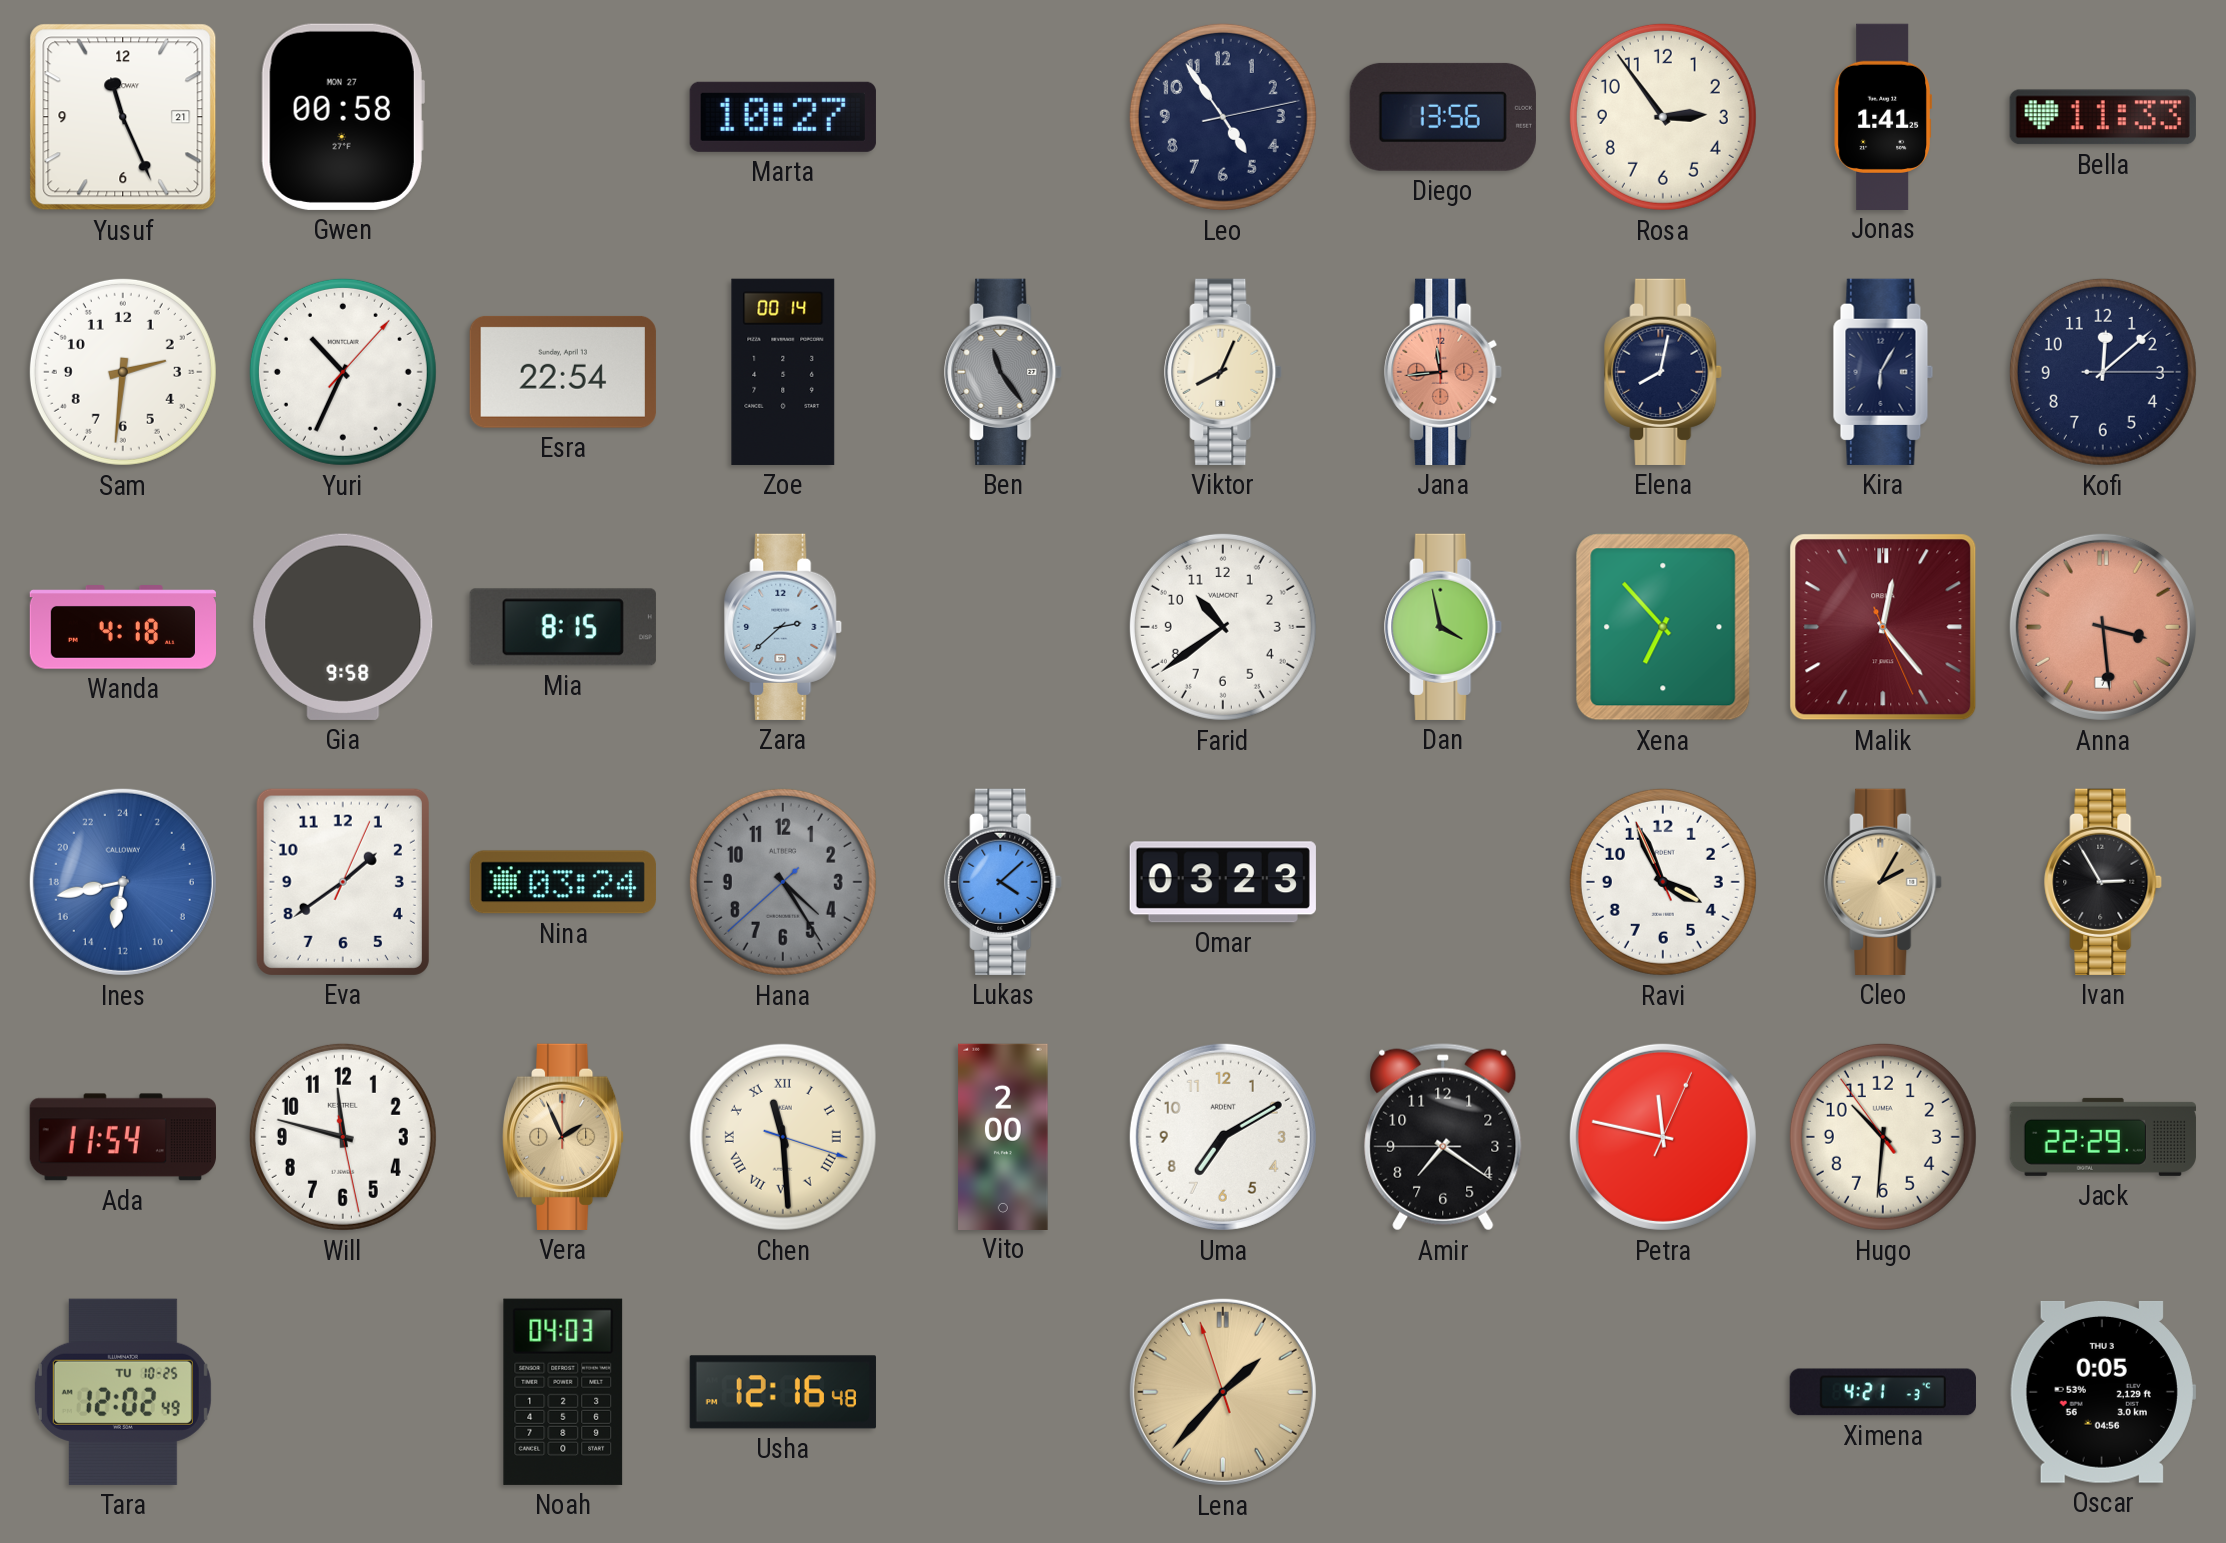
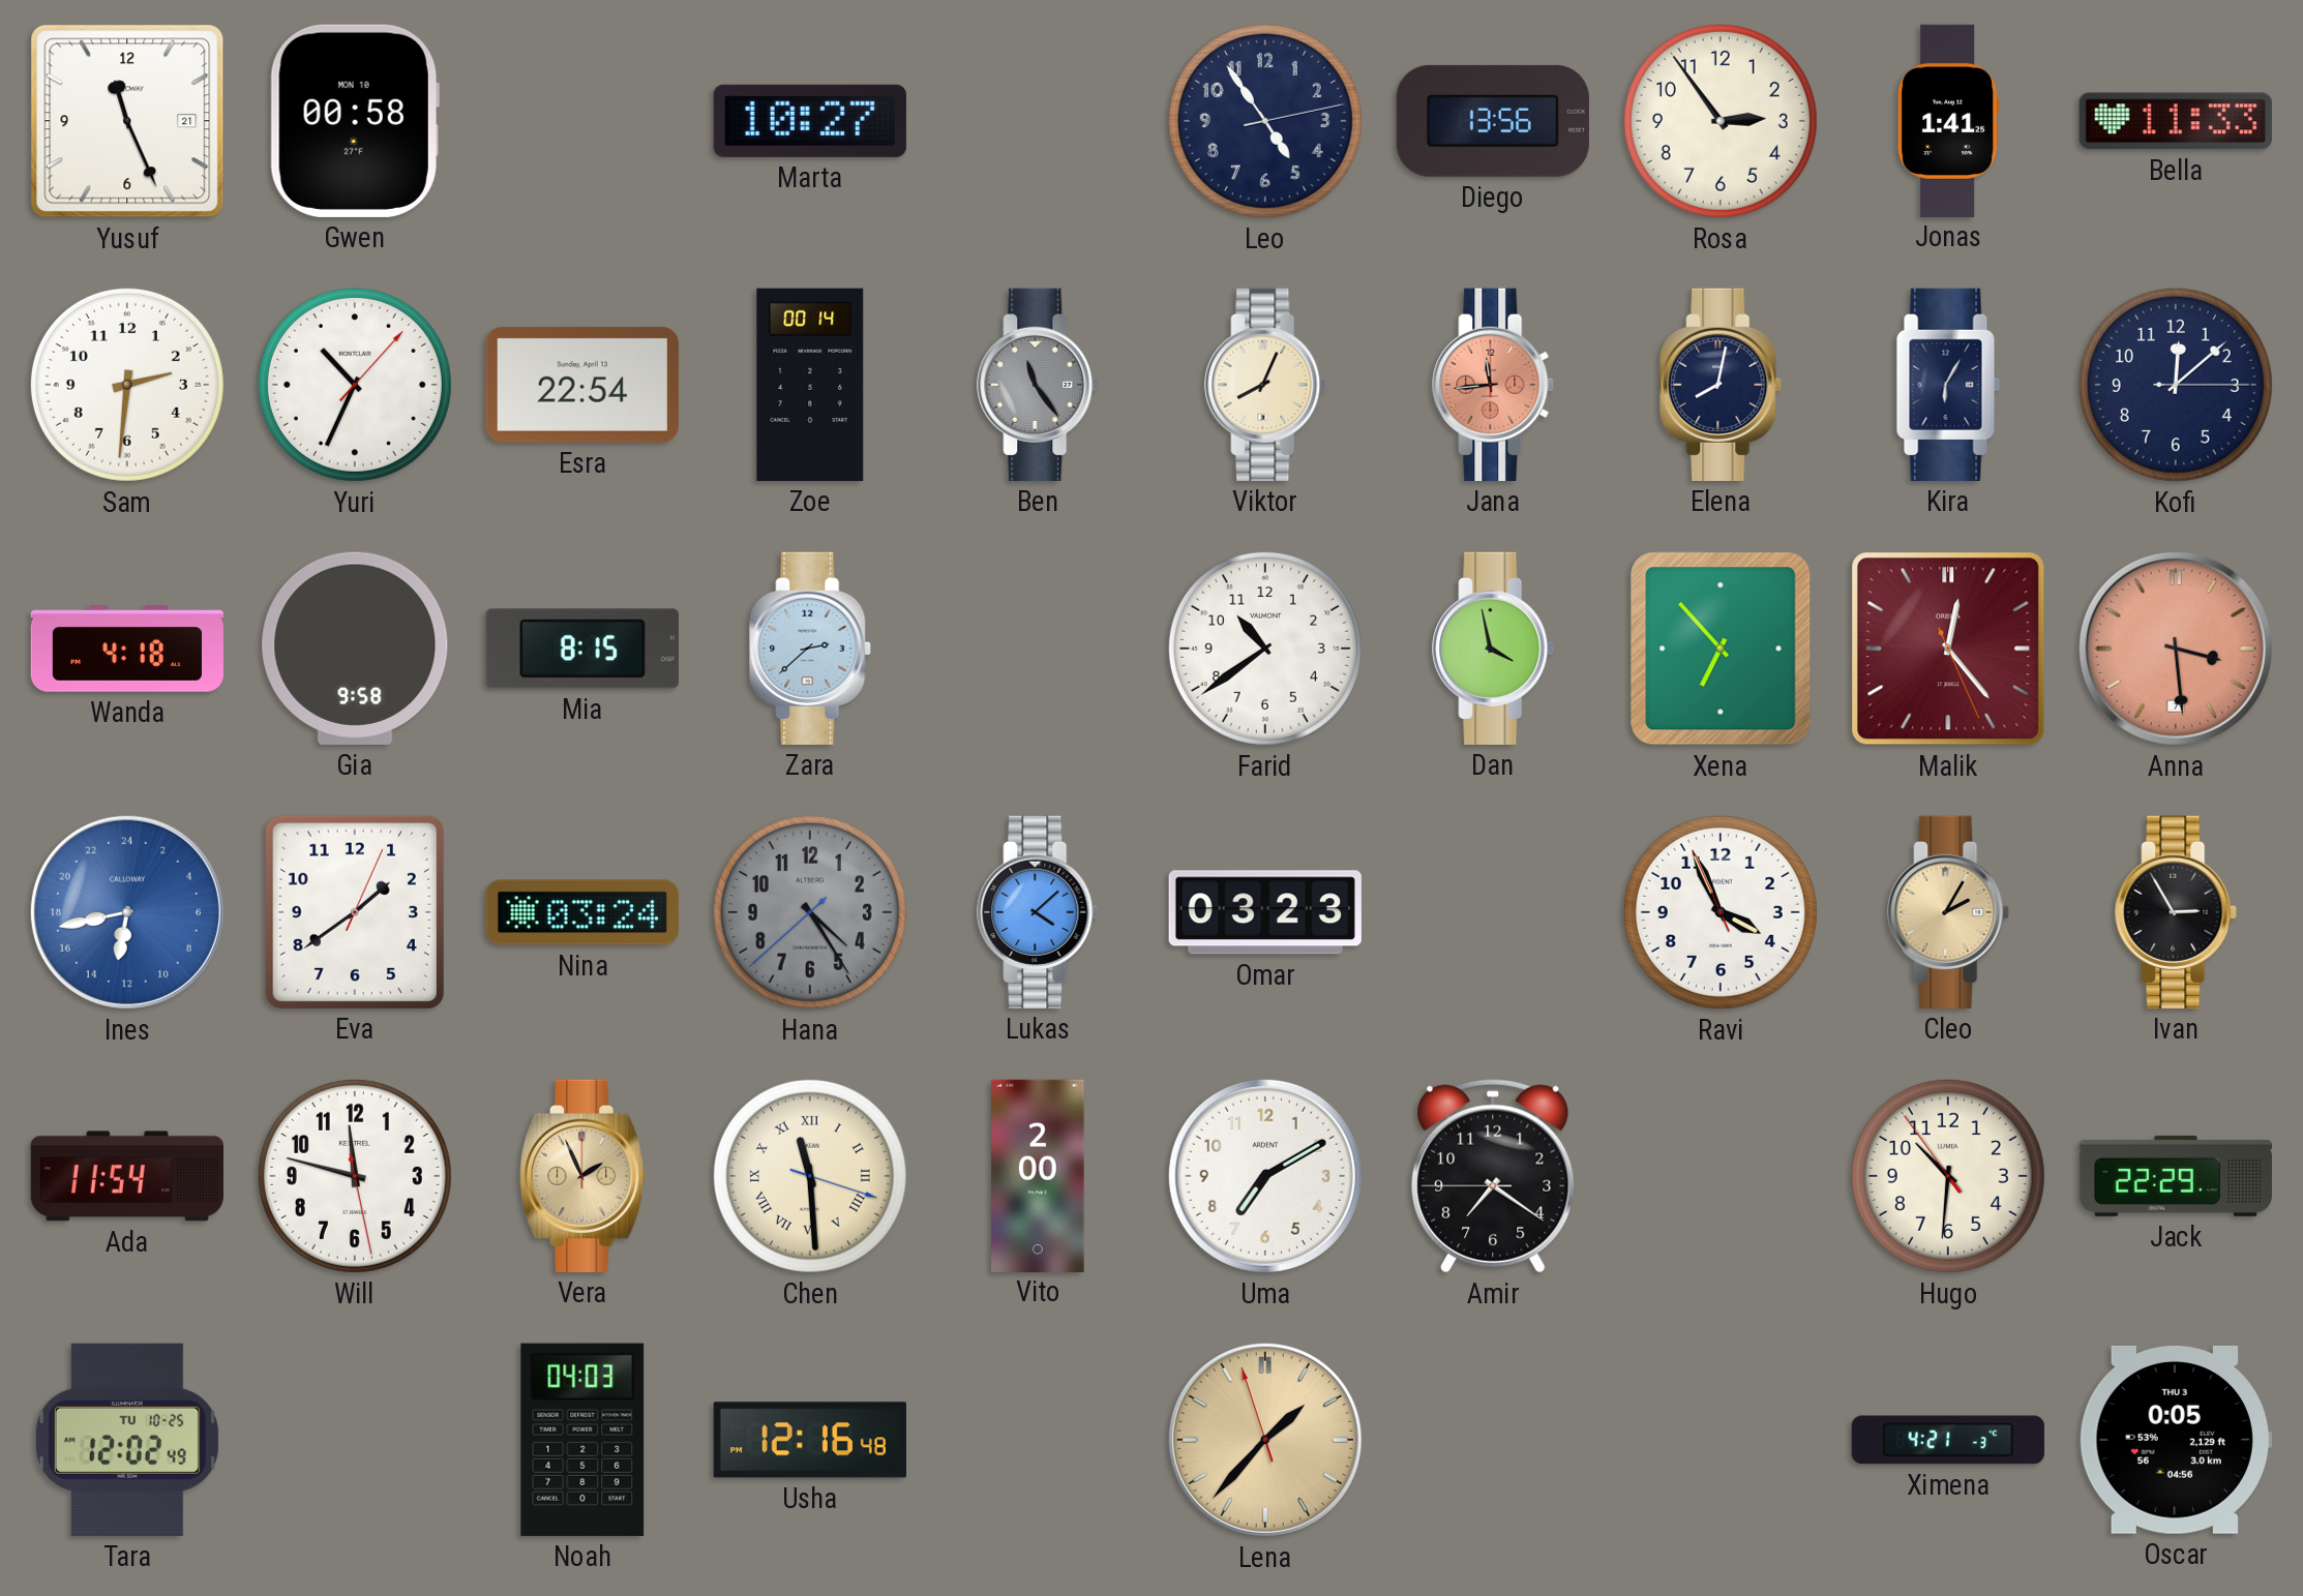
Gwen date: MON 27 -> MON 10 (355, 121)
Petra: 11:47 -> none (1663, 1137)
